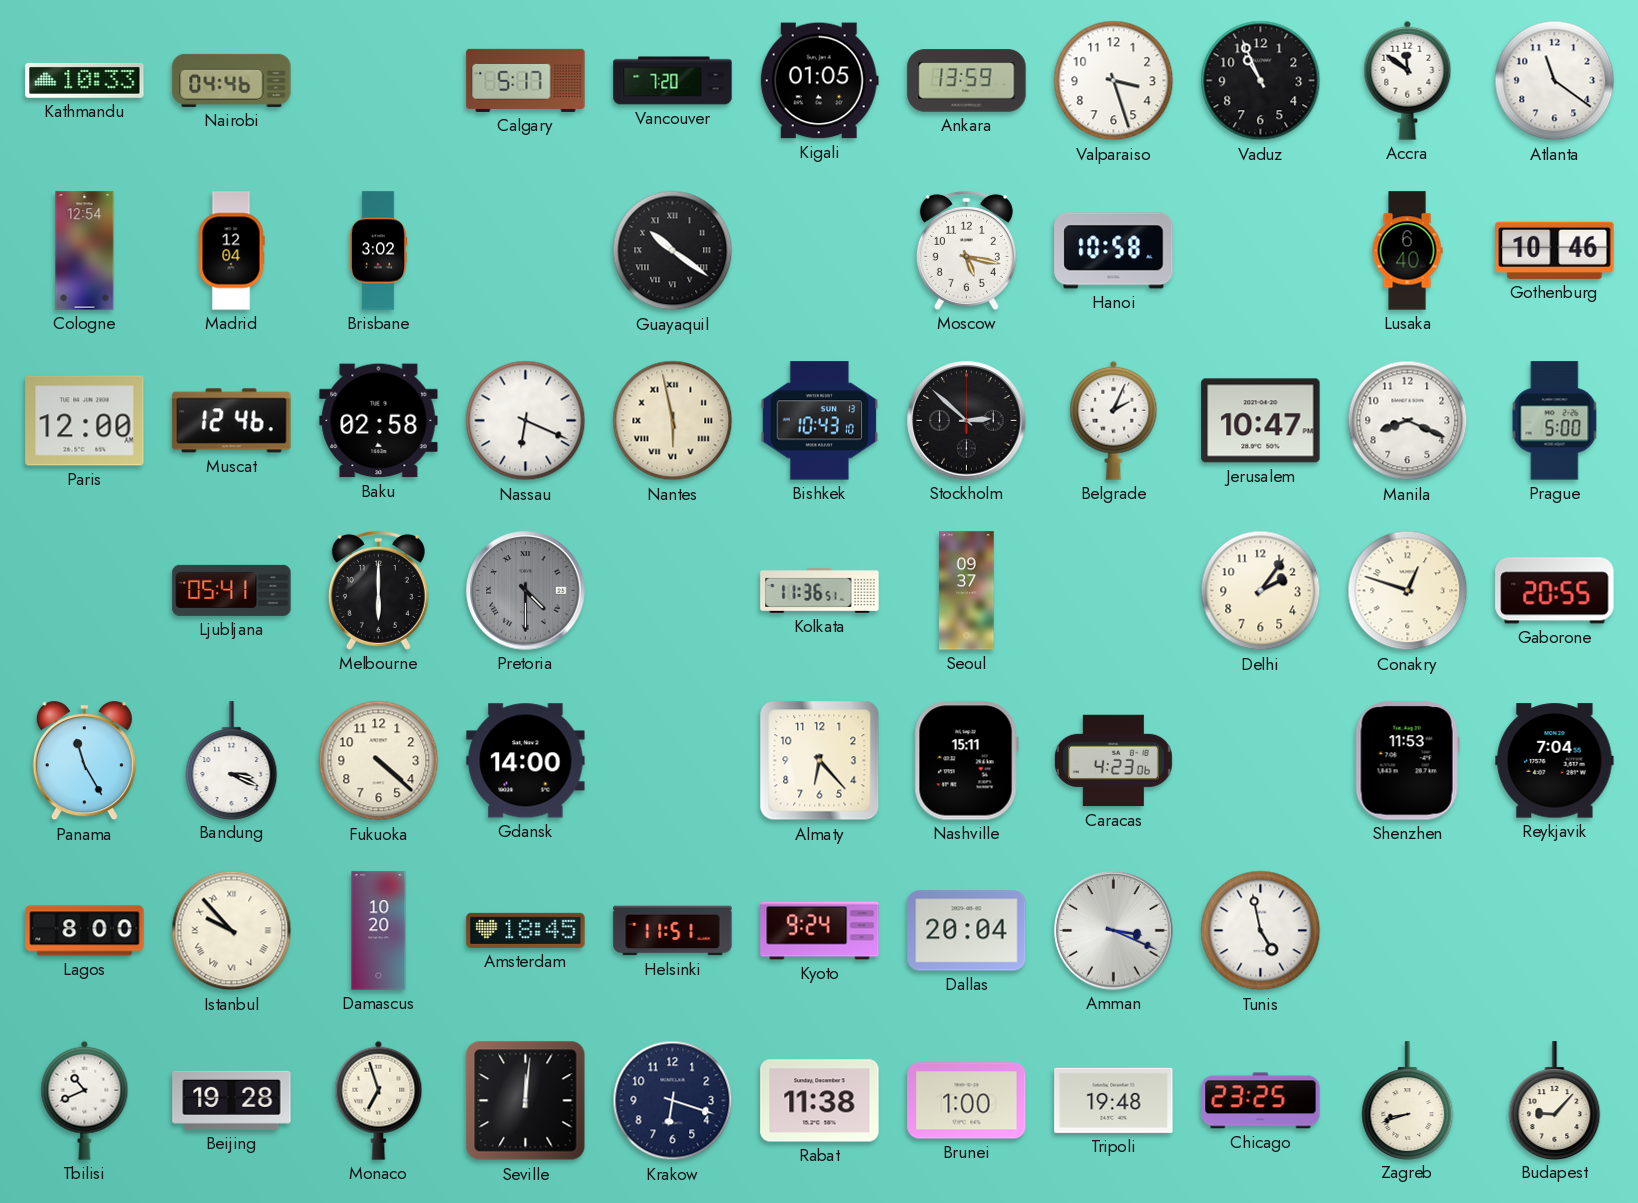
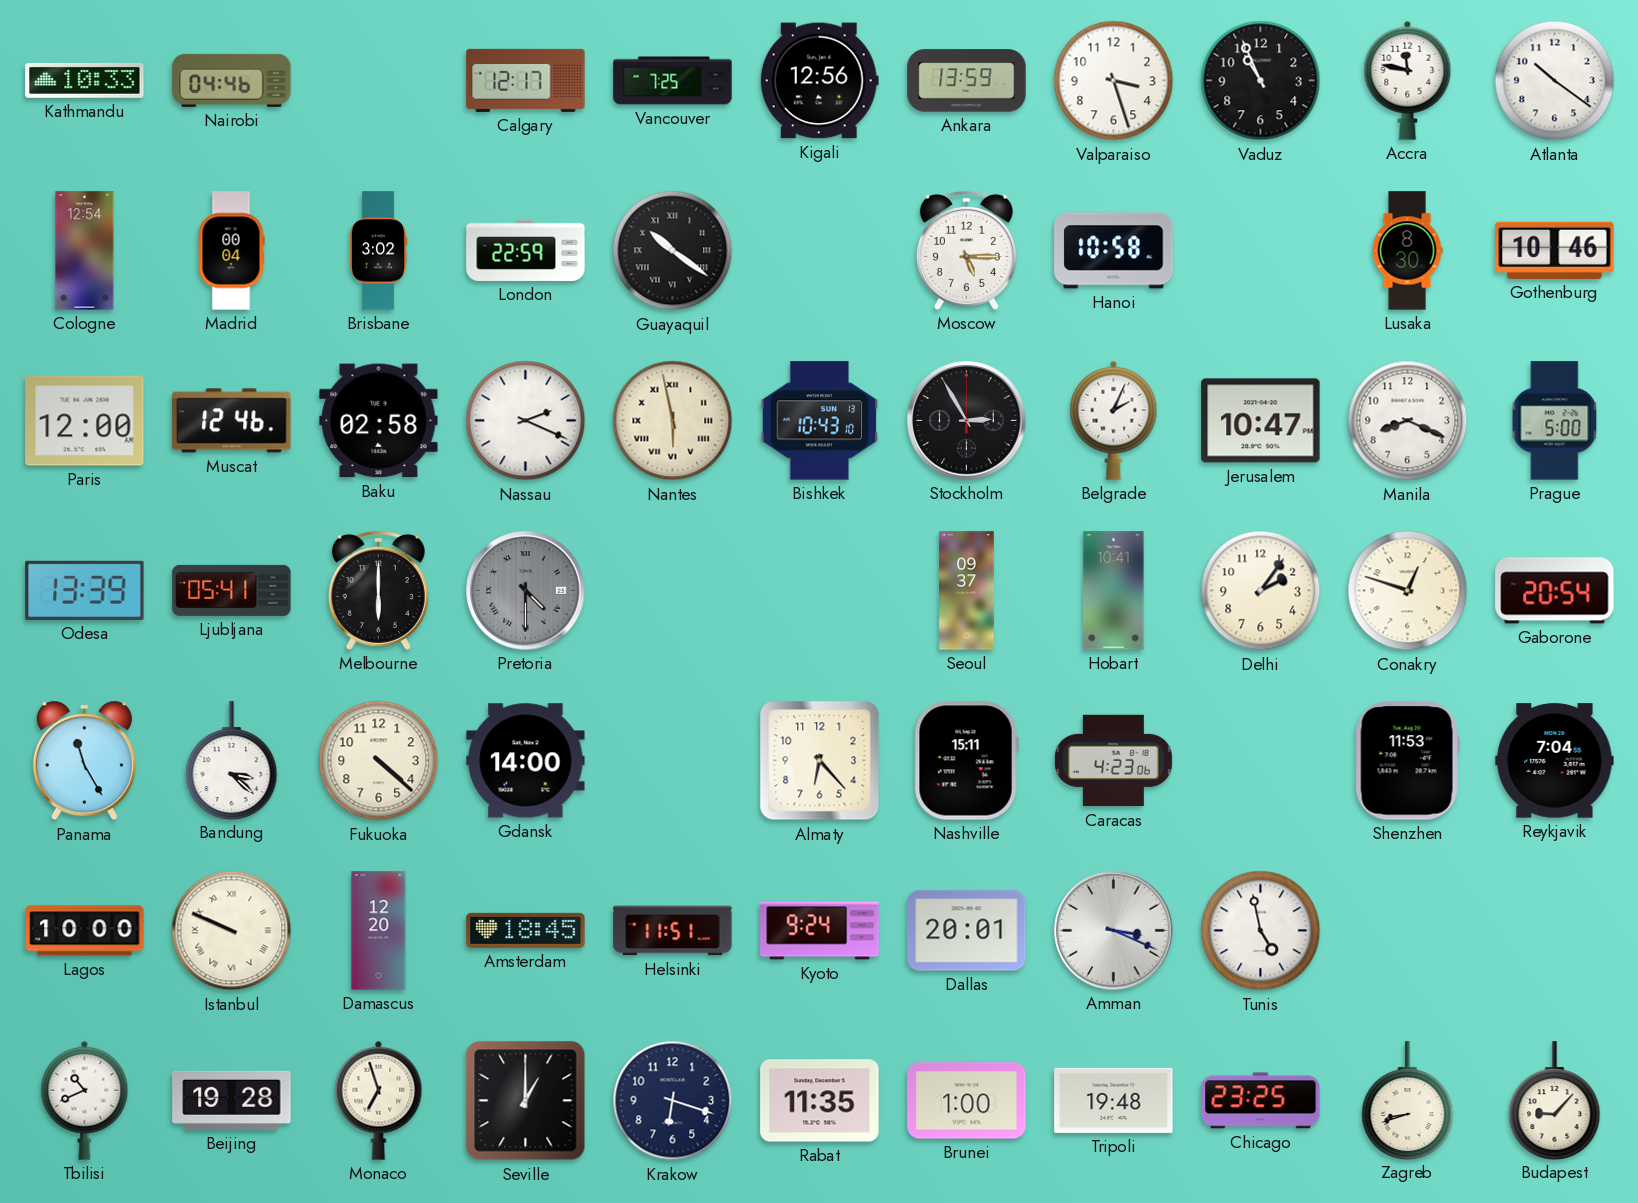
Calgary: 5:17 -> 12:17 (526, 80)
Vancouver: 7:20 -> 7:25 (673, 81)
Kigali: 01:05 -> 12:56 (819, 81)
Accra: 11:51 -> 11:47 (1408, 80)
Atlanta: 11:21 -> 10:21 (1555, 81)
Madrid: 12:04 -> 00:04 (231, 251)
London: none -> 22:59 (526, 250)
Moscow: 5:17 -> 5:15 (966, 250)
Lusaka: 6:40 -> 8:30 (1407, 251)
Nassau: 6:19 -> 2:19 (526, 421)
Stockholm: 2:52 -> 2:55 (967, 421)
Odesa: none -> 13:39 (85, 590)
Kolkata: 11:36 -> none (820, 590)
Hobart: none -> 10:41 (1114, 591)
Gaborone: 20:55 -> 20:54 (1555, 591)
Bandung: 3:19 -> 3:22 (232, 760)
Lagos: 8:00 -> 10:00 (85, 931)
Istanbul: 9:53 -> 9:49 (232, 931)
Damascus: 10:20 -> 12:20 (379, 931)
Dallas: 20:04 -> 20:01 (967, 931)
Seville: 12:01 -> 1:00 (526, 1101)
Rabat: 11:38 -> 11:35 (820, 1101)
